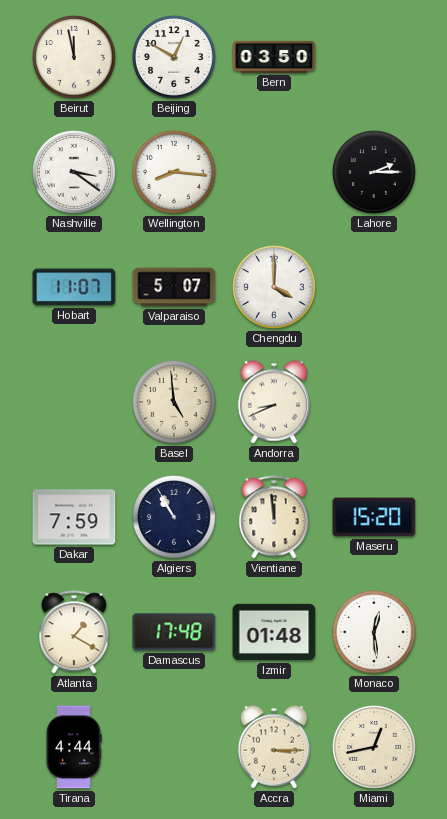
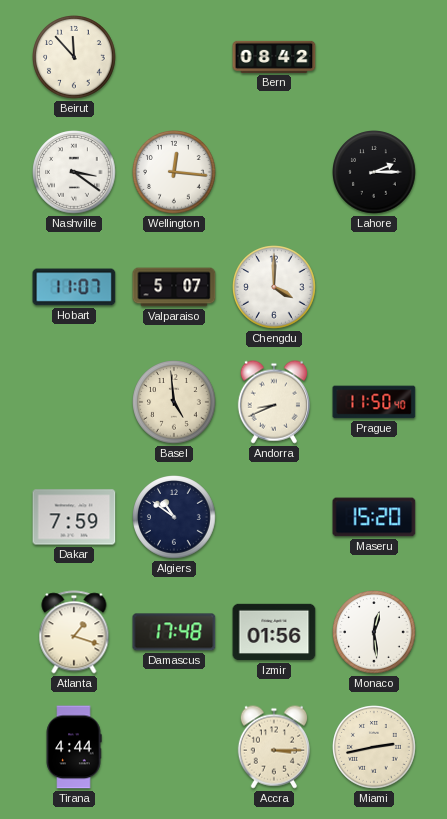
Beirut: 11:58 -> 11:53 (74, 58)
Beijing: 12:50 -> none (174, 58)
Bern: 03:50 -> 08:42 (274, 57)
Wellington: 8:16 -> 12:16 (174, 173)
Prague: none -> 11:50 (374, 402)
Algiers: 10:55 -> 10:51 (174, 518)
Vientiane: 11:59 -> none (274, 517)
Atlanta: 1:20 -> 1:18 (74, 632)
Izmir: 01:48 -> 01:56 (274, 632)
Miami: 12:43 -> 2:43 (374, 748)
